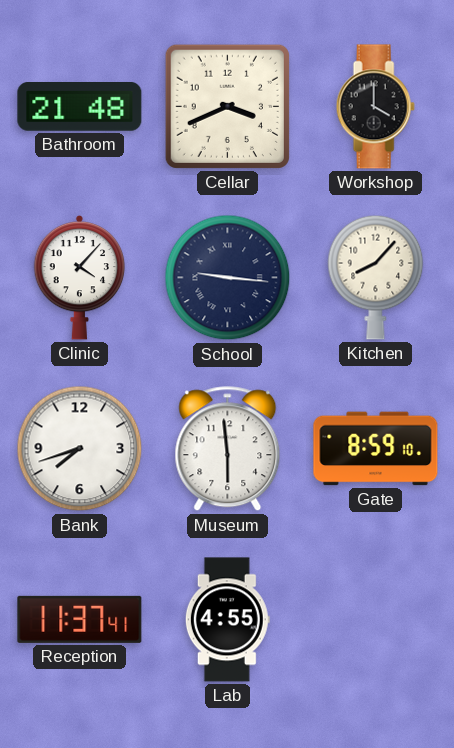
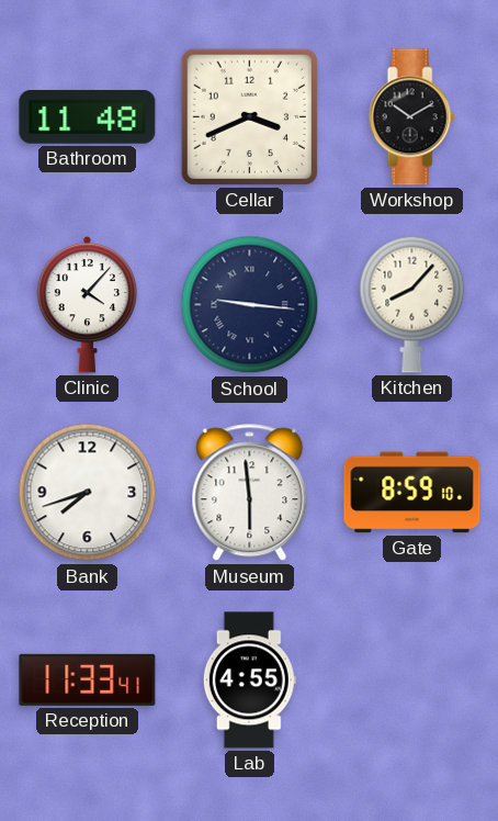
Bathroom: 21:48 -> 11:48 (88, 117)
Workshop: 4:00 -> 10:10 (411, 117)
Reception: 11:37 -> 11:33 (88, 679)
